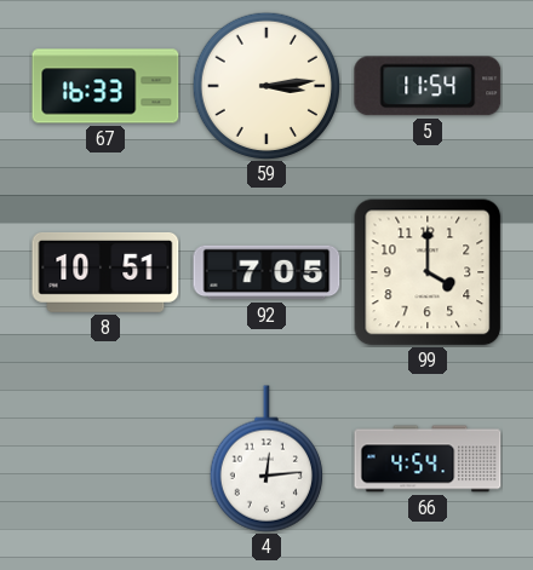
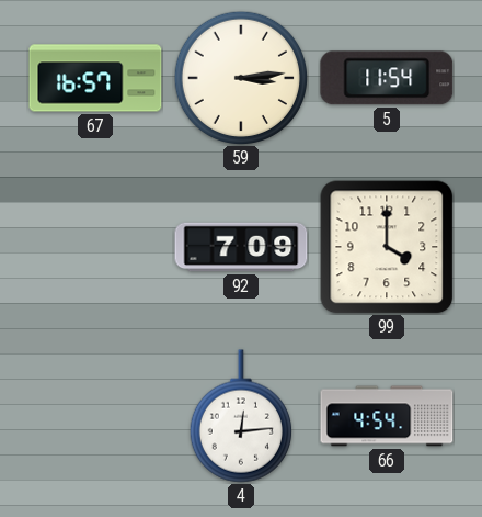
67: 16:33 -> 16:57 (95, 78)
8: 10:51 -> none (105, 272)
92: 7:05 -> 7:09 (241, 247)
